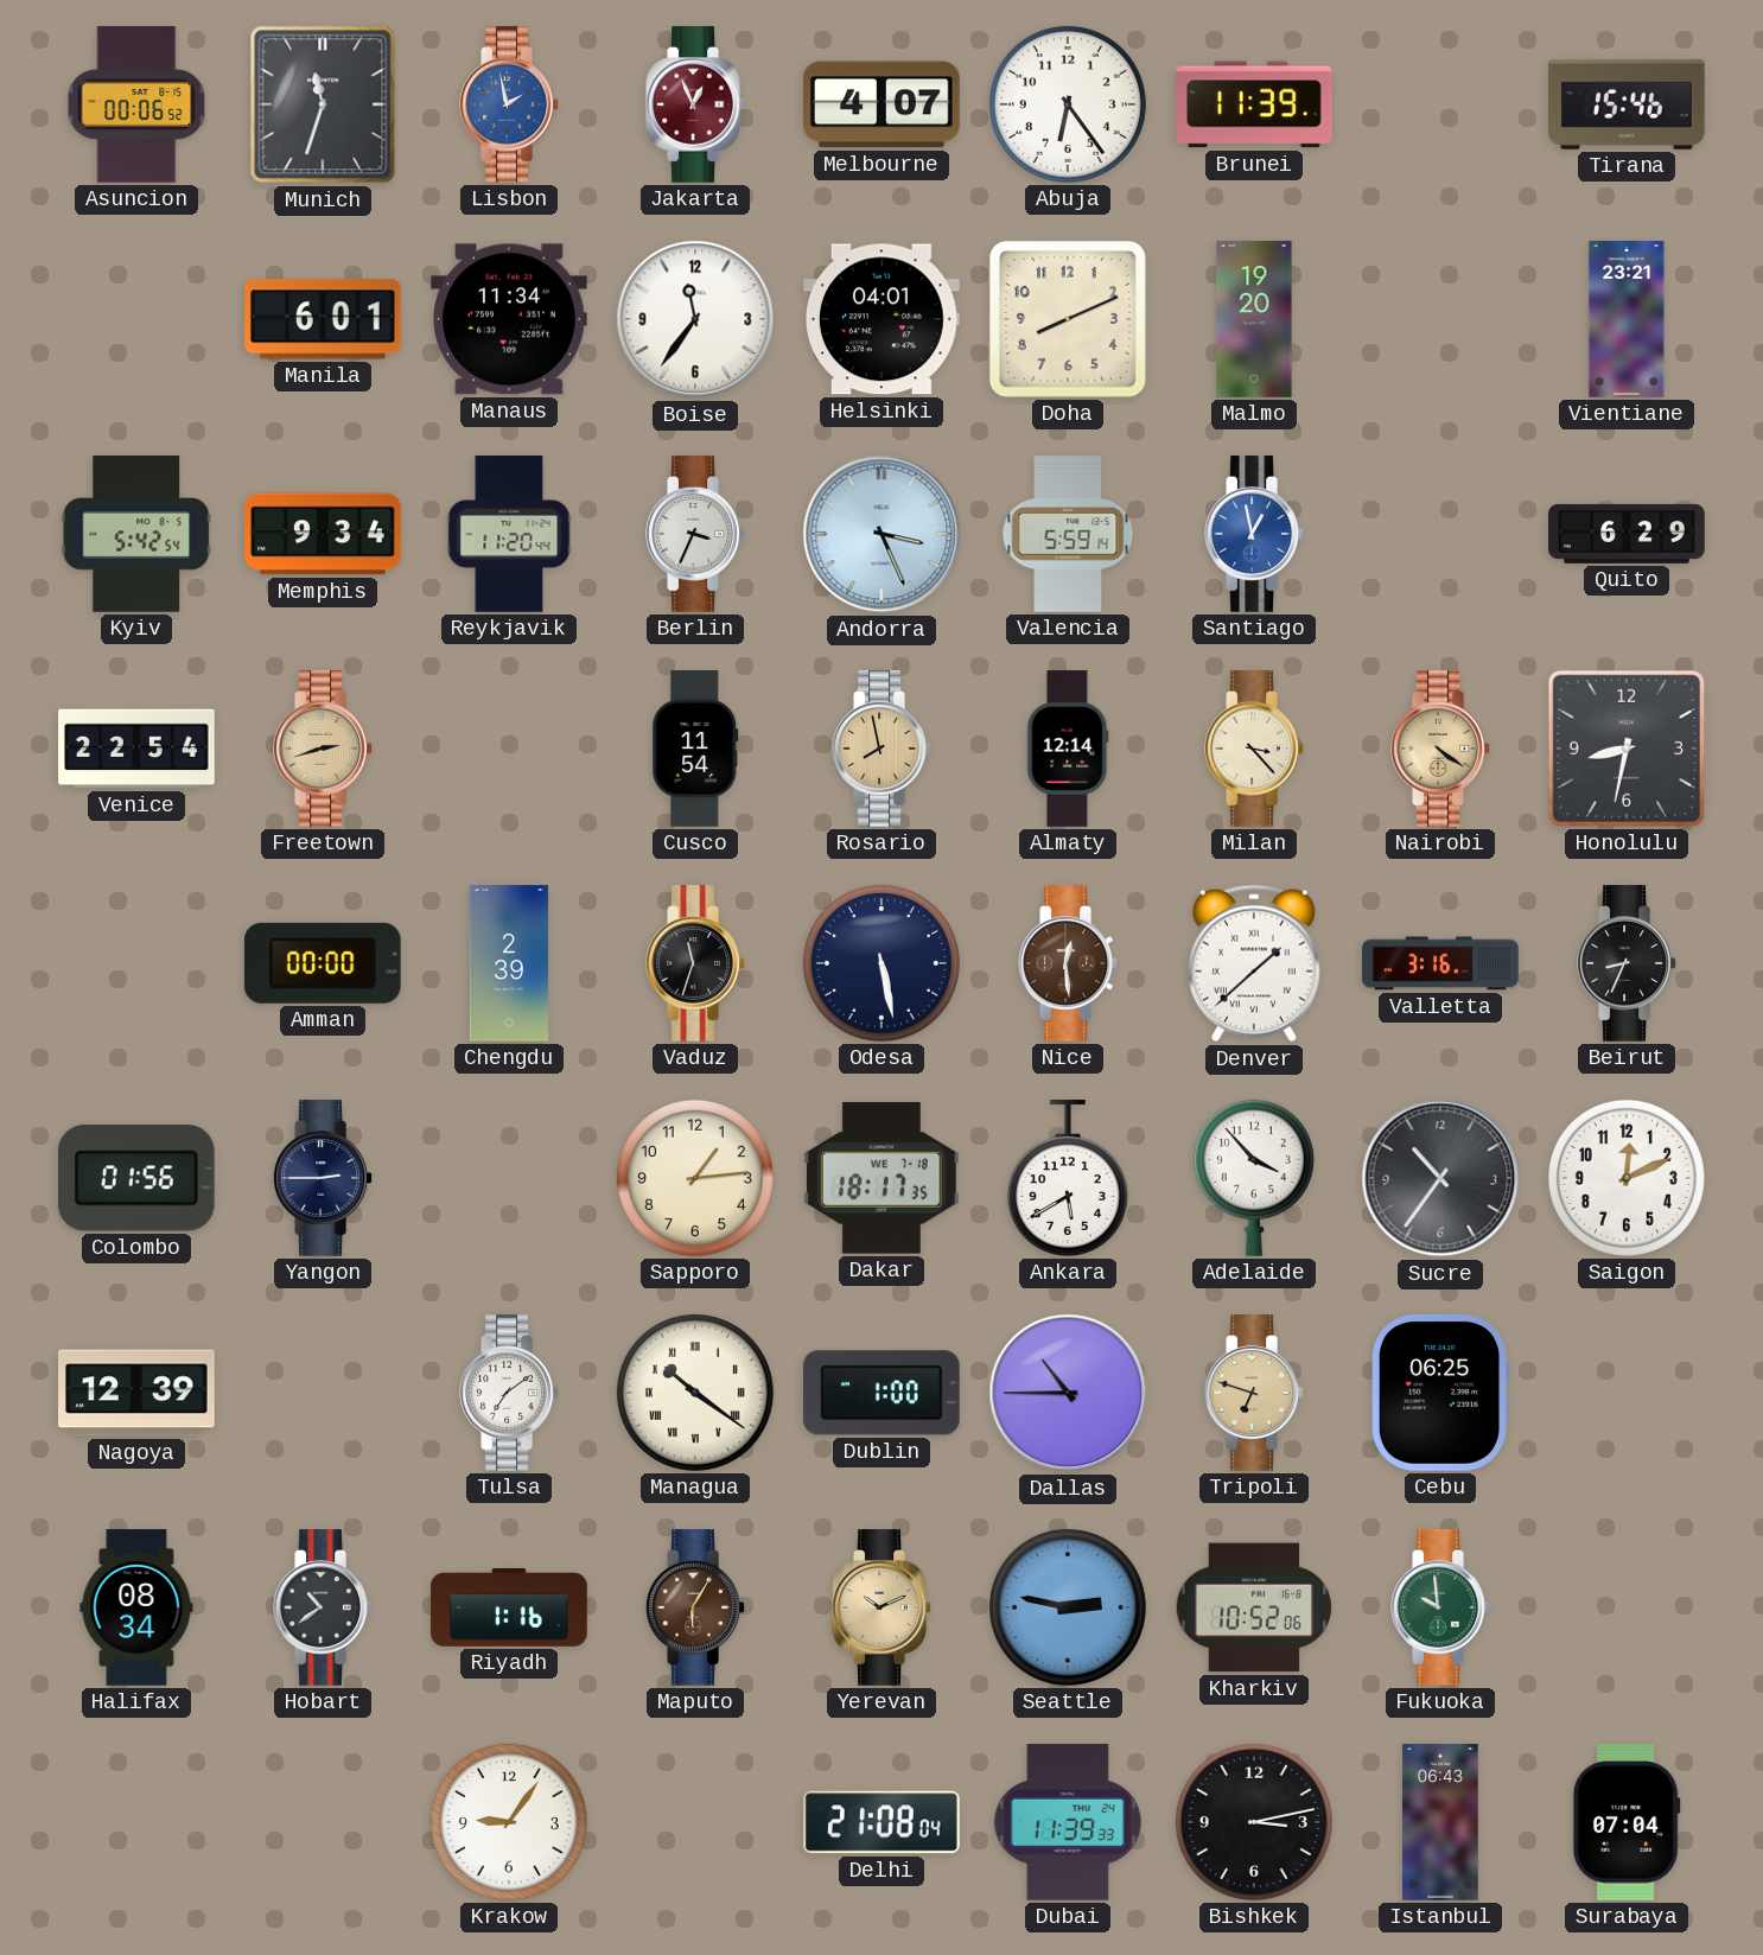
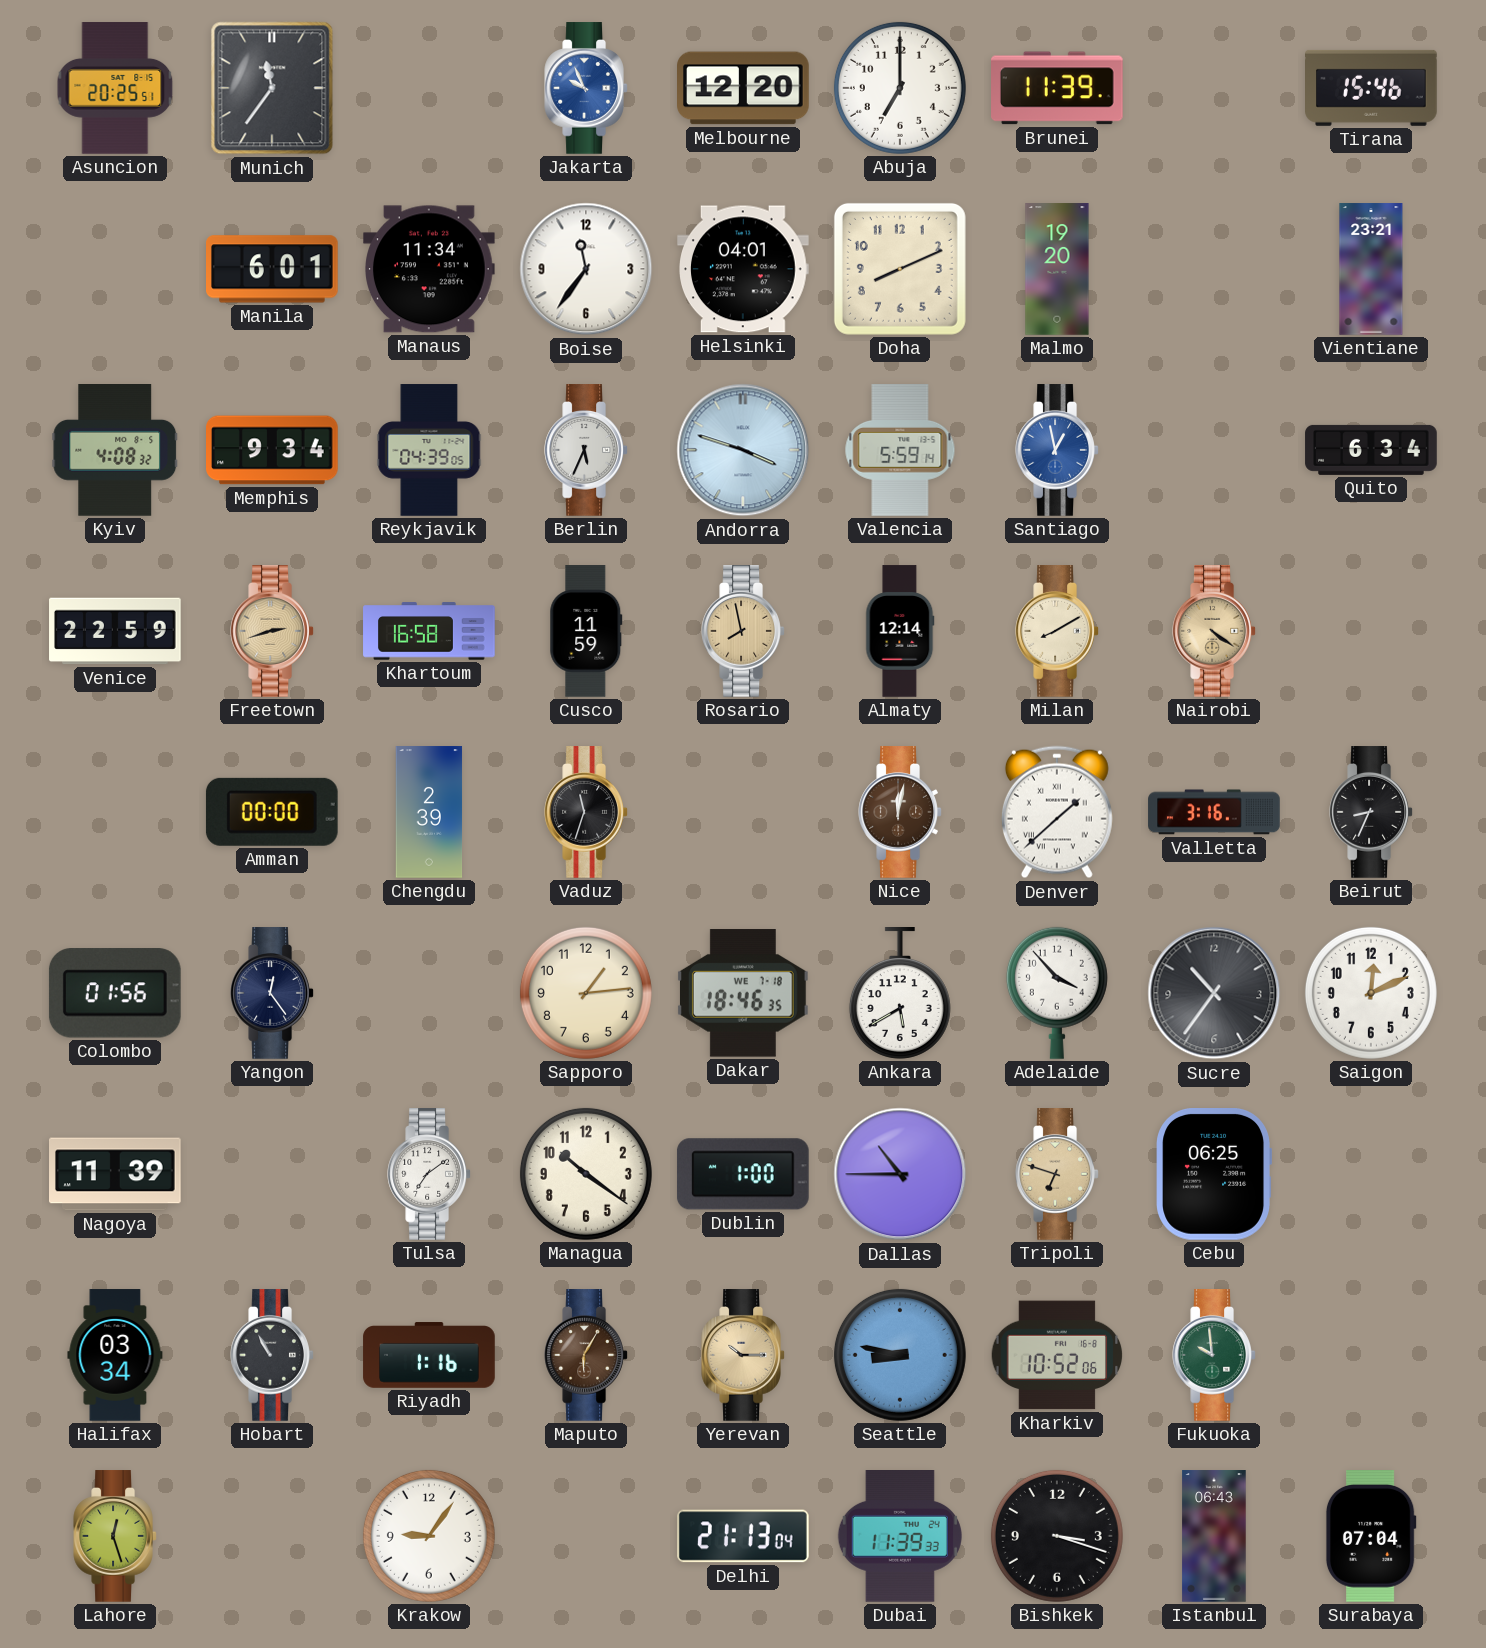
Asuncion: 00:06 -> 20:25 (115, 88)
Munich: 11:33 -> 11:36 (272, 88)
Lisbon: 1:58 -> none (509, 104)
Jakarta: 12:56 -> 9:56 (586, 88)
Jakarta dial: burgundy -> blue (586, 88)
Melbourne: 4:07 -> 12:20 (744, 88)
Abuja: 6:24 -> 7:00 (900, 88)
Kyiv: 5:42 -> 4:08 (115, 451)
Reykjavik: 11:20 -> 04:39 (429, 450)
Berlin: 3:34 -> 5:34 (586, 450)
Andorra: 3:26 -> 3:48 (743, 450)
Quito: 6:29 -> 6:34 (1371, 450)
Venice: 22:54 -> 22:59 (115, 631)
Khartoum: none -> 16:58 (429, 631)
Cusco: 11:54 -> 11:59 (586, 631)
Milan: 3:23 -> 8:10 (1057, 631)
Honolulu: 8:32 -> none (1627, 749)
Odesa: 5:28 -> none (881, 963)
Nice: 12:29 -> 12:02 (900, 812)
Yangon: 2:45 -> 12:24 (272, 993)
Dakar: 18:17 -> 18:46 (743, 993)
Nagoya: 12:39 -> 11:39 (116, 1174)
Managua numerals: Roman -> Arabic (586, 1174)
Halifax: 08:34 -> 03:34 (115, 1355)
Hobart: 10:39 -> 10:55 (272, 1355)
Yerevan: 10:11 -> 10:15 (743, 1355)
Seattle: 2:47 -> 8:47 (900, 1355)
Lahore: none -> 12:27 (115, 1536)
Delhi: 21:08 -> 21:13 (744, 1536)
Bishkek: 3:13 -> 3:18 (1057, 1536)
